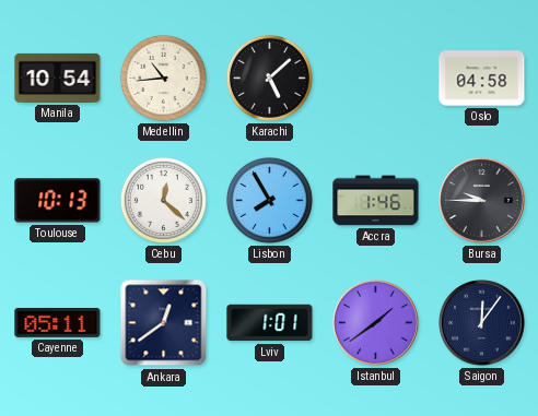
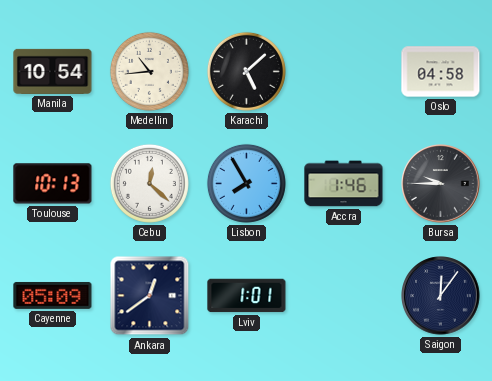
Cayenne: 05:11 -> 05:09 (53, 295)
Istanbul: 1:39 -> none (376, 323)
